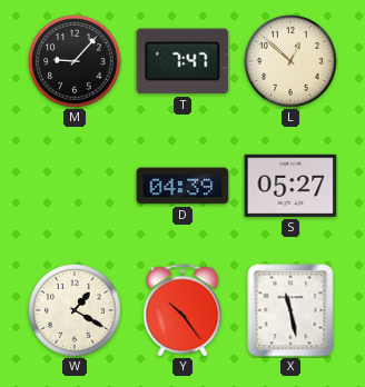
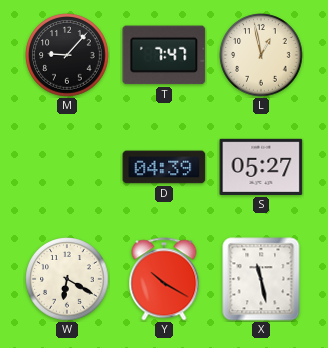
L: 12:52 -> 12:58 (261, 55)
W: 1:20 -> 6:20 (67, 279)
Y: 10:24 -> 10:20 (164, 279)
